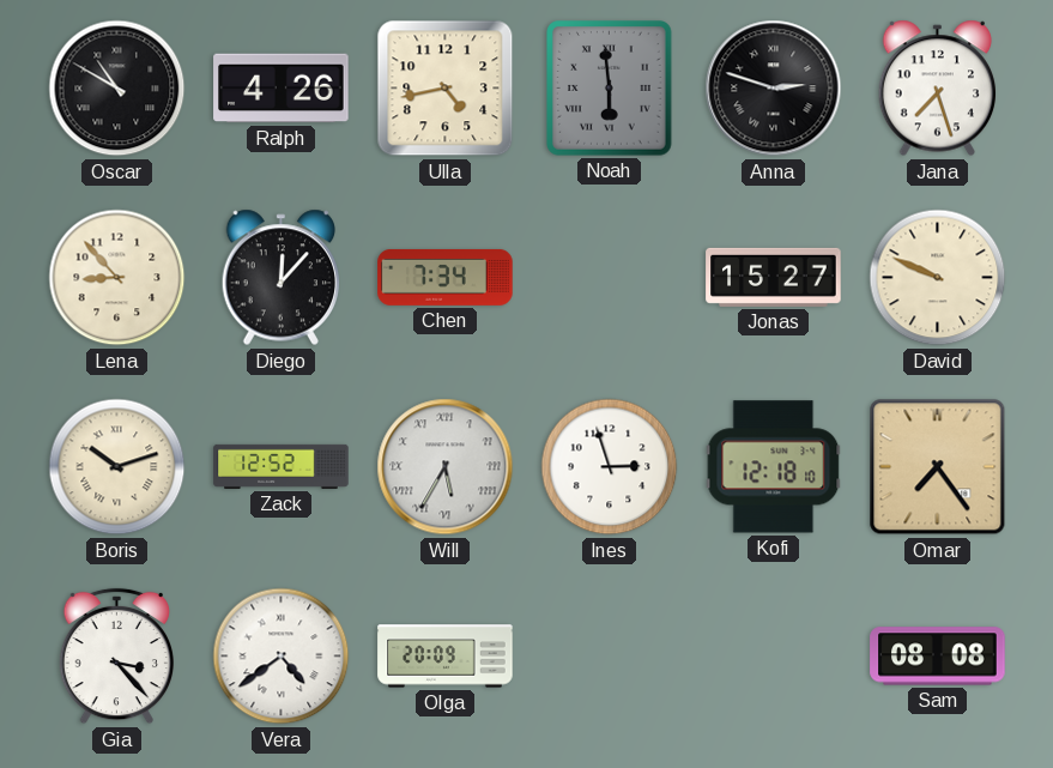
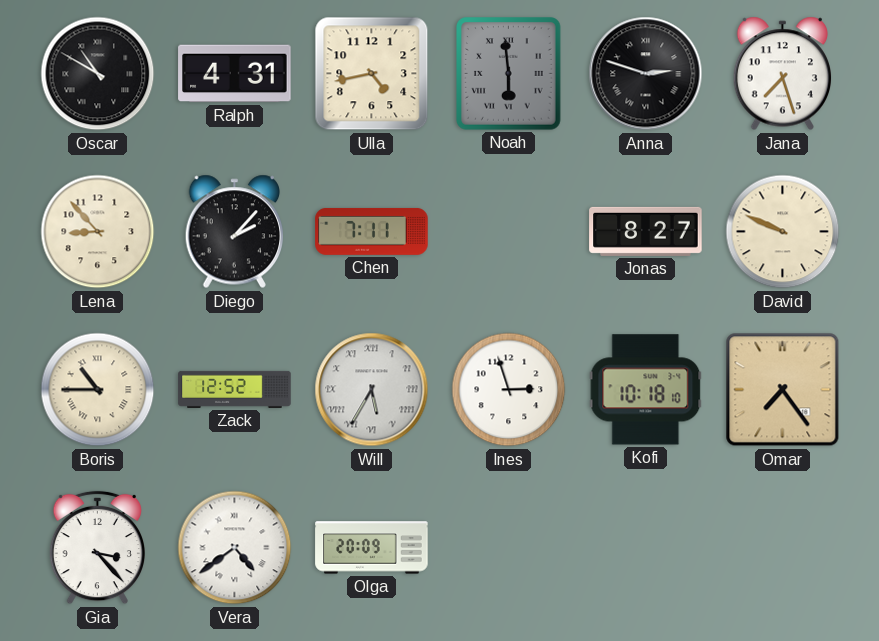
Ralph: 4:26 -> 4:31 (235, 74)
Diego: 12:07 -> 2:07 (235, 232)
Chen: 7:34 -> 7:11 (372, 231)
Jonas: 15:27 -> 8:27 (646, 231)
Boris: 10:12 -> 10:45 (98, 390)
Kofi: 12:18 -> 10:18 (646, 390)
Sam: 08:08 -> none (938, 657)
